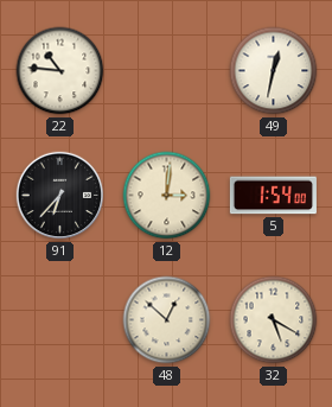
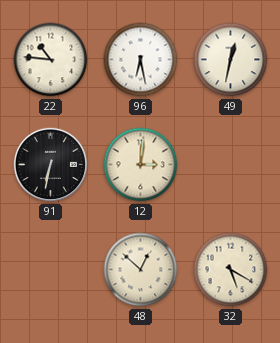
96: none -> 6:28 (141, 60)
91: 6:37 -> 6:32 (51, 165)
5: 1:54 -> none (273, 196)
